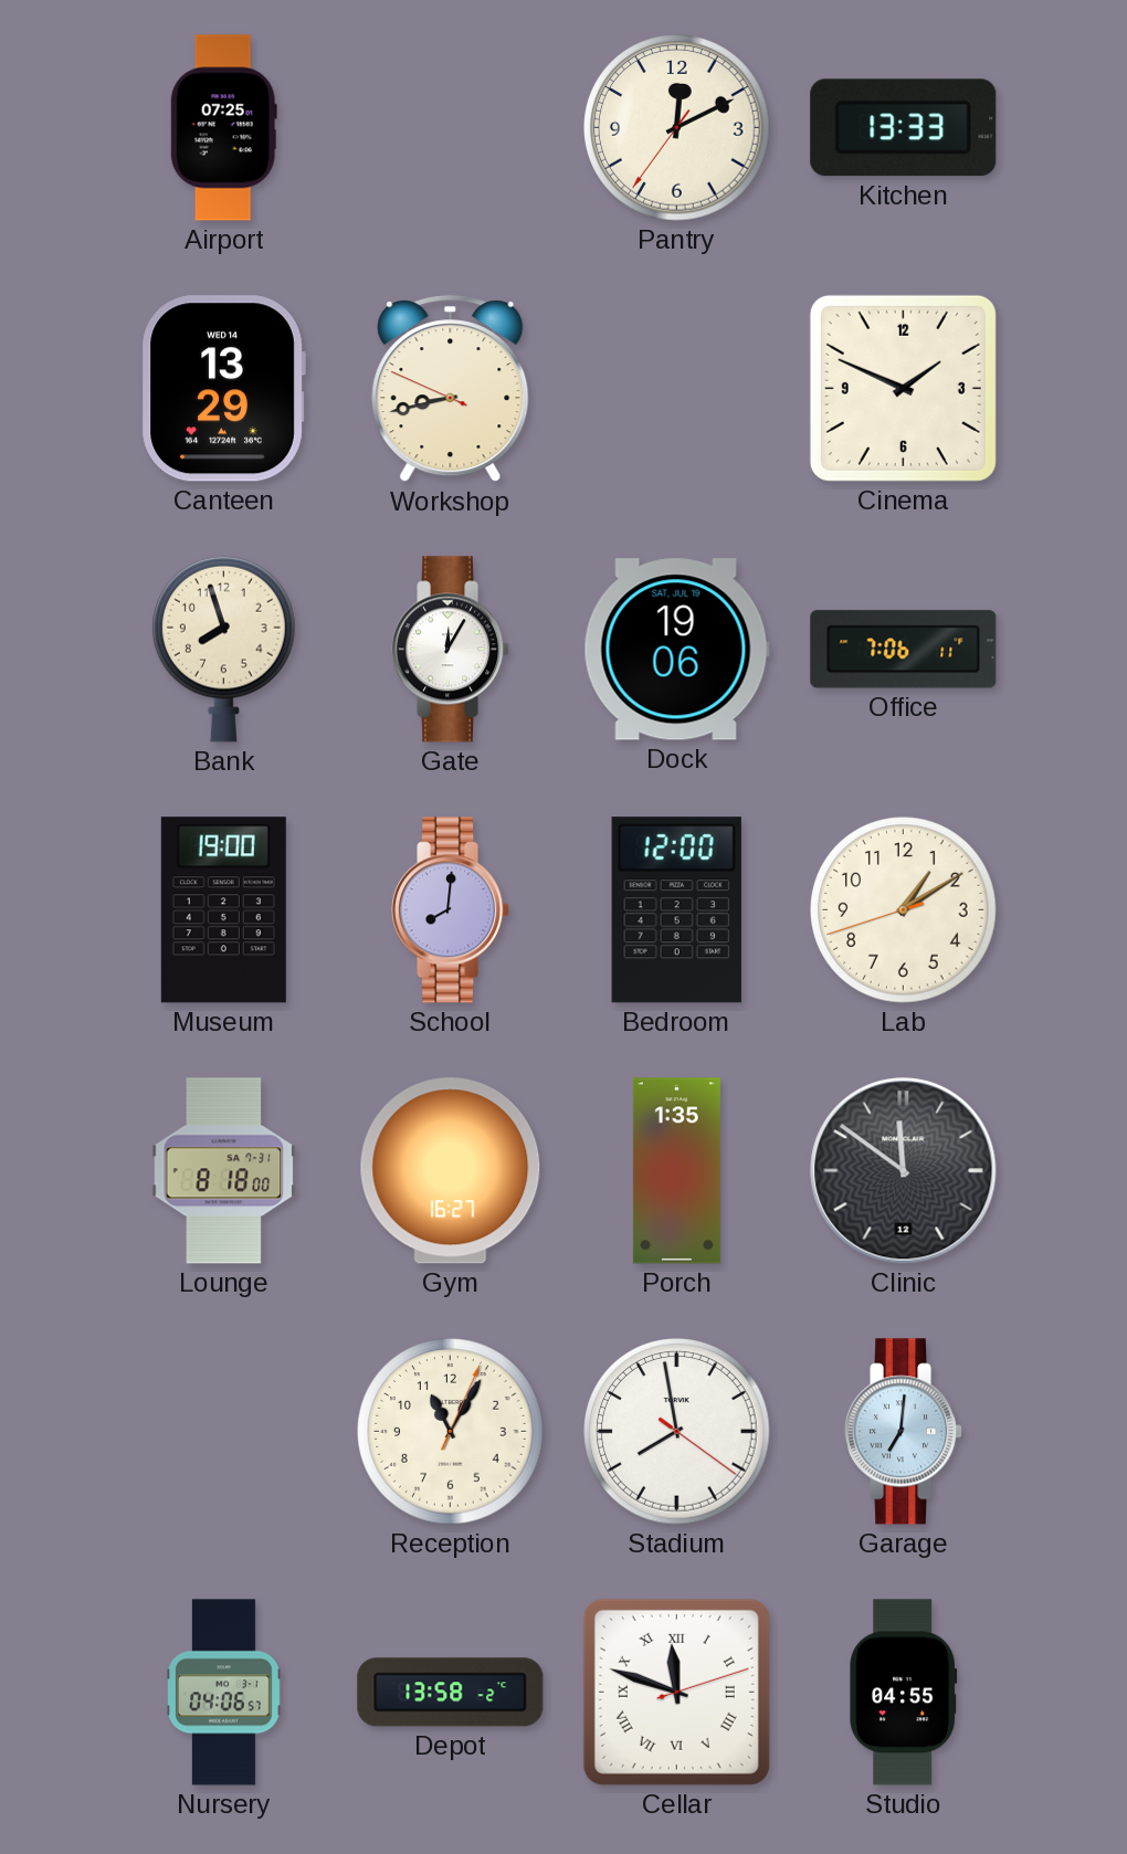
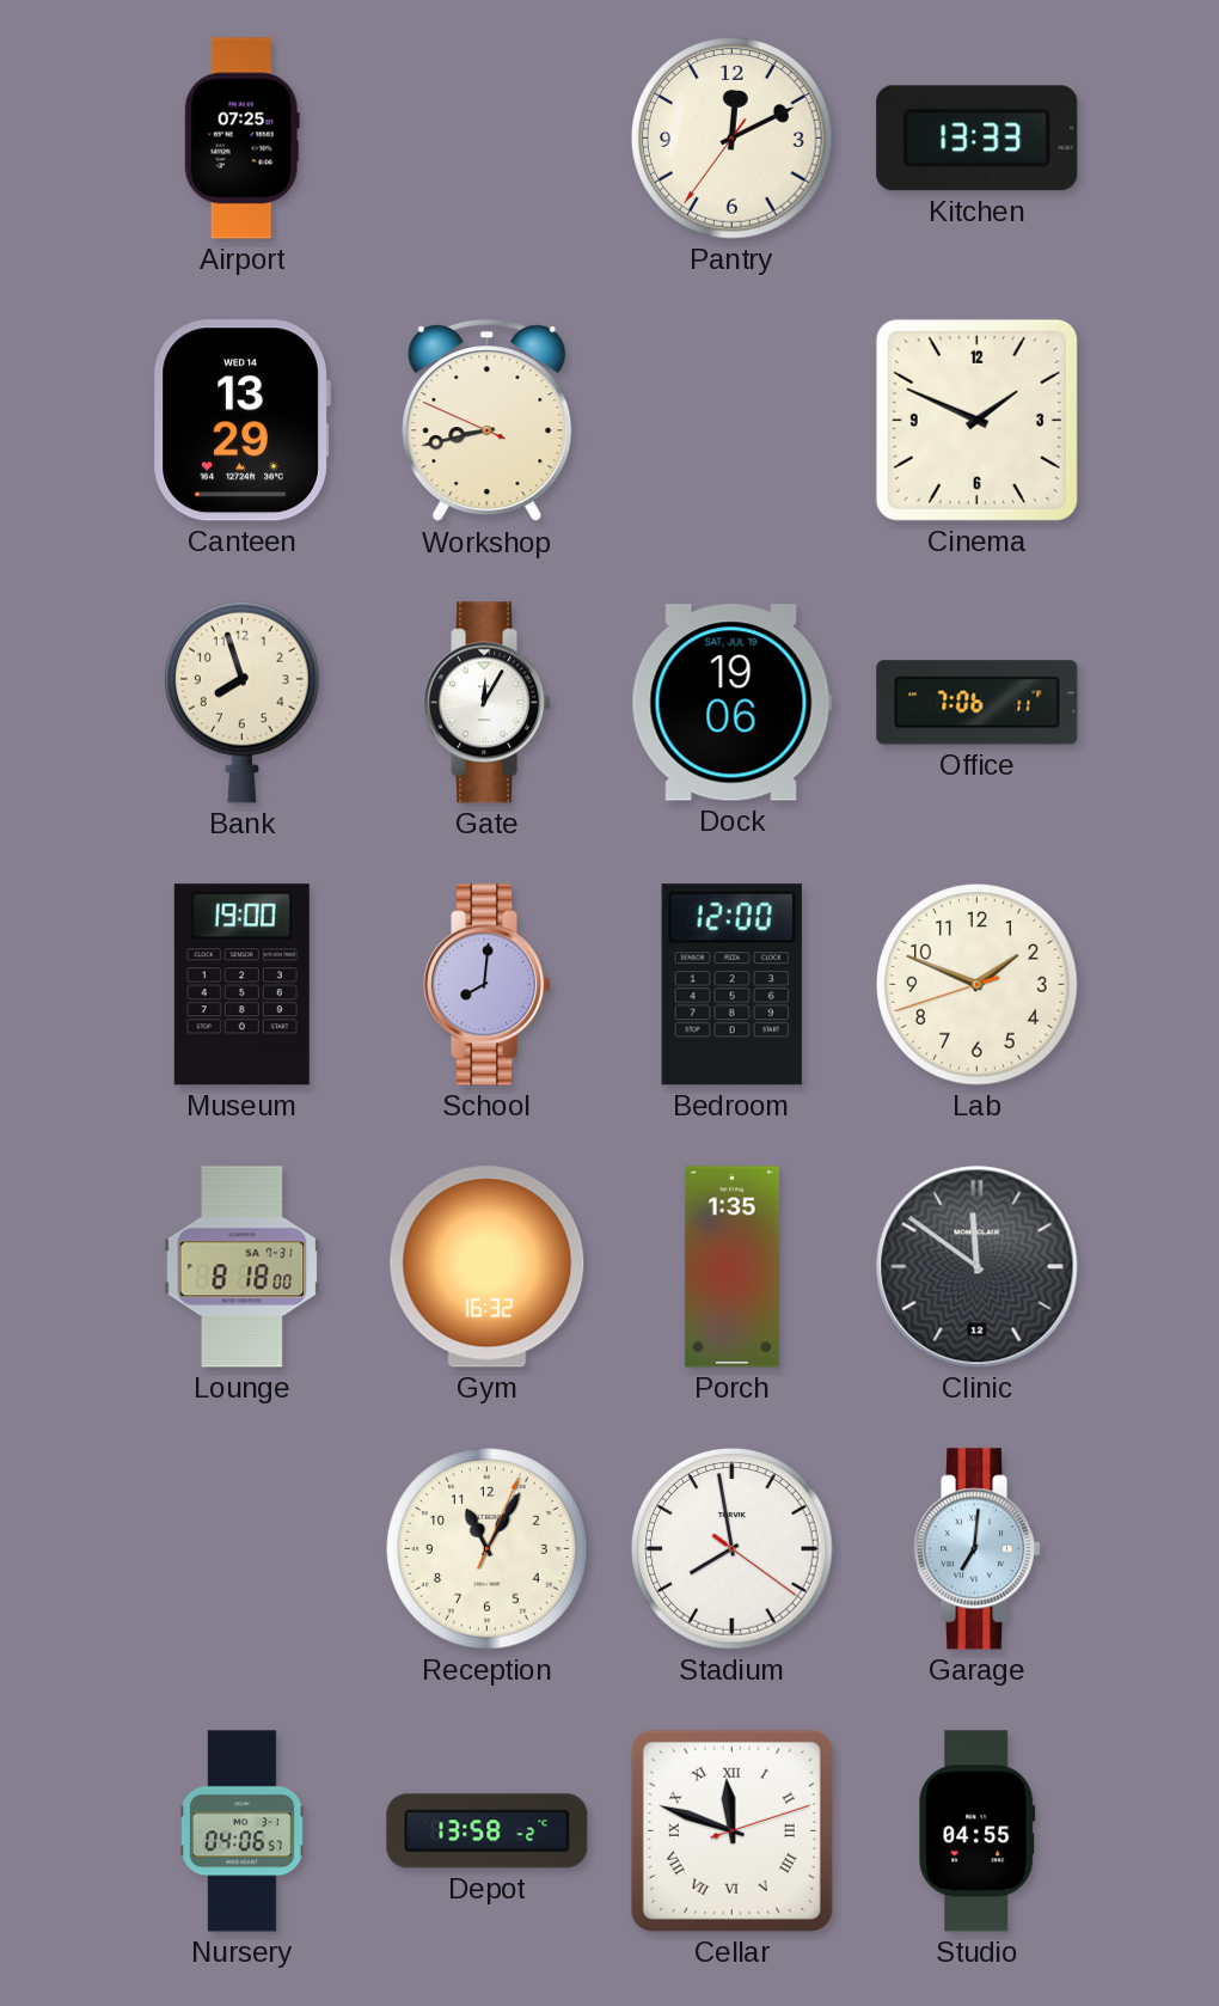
Lab: 1:09 -> 1:48 (978, 985)
Gym: 16:27 -> 16:32 (488, 1267)
